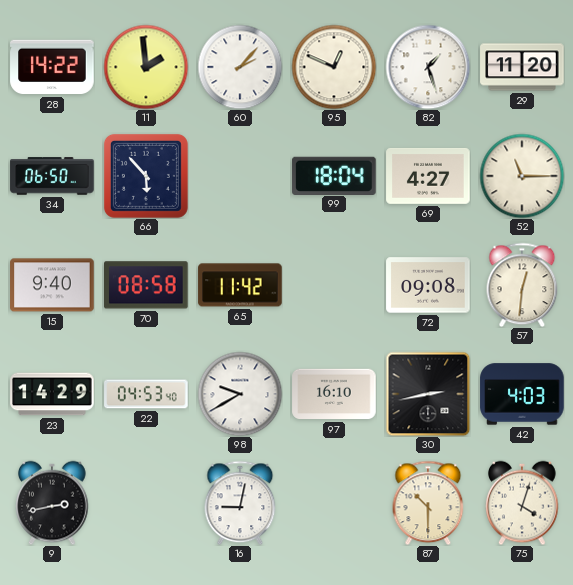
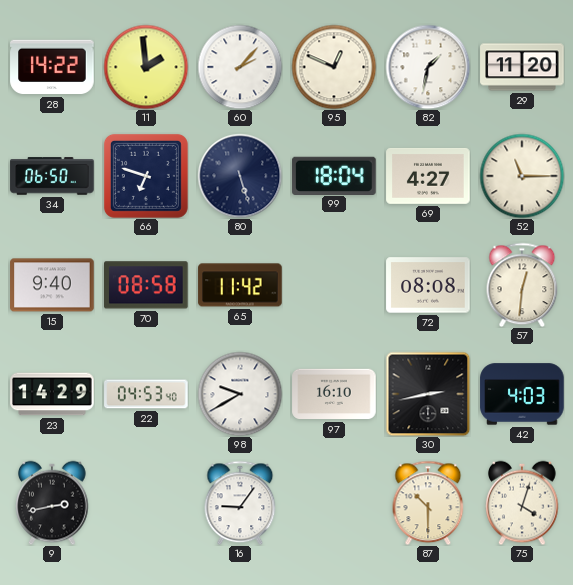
82: 1:27 -> 1:32 (428, 67)
66: 5:53 -> 6:48 (146, 176)
80: none -> 5:27 (240, 176)
72: 09:08 -> 08:08 (428, 285)
16: 9:02 -> 9:06 (240, 503)
